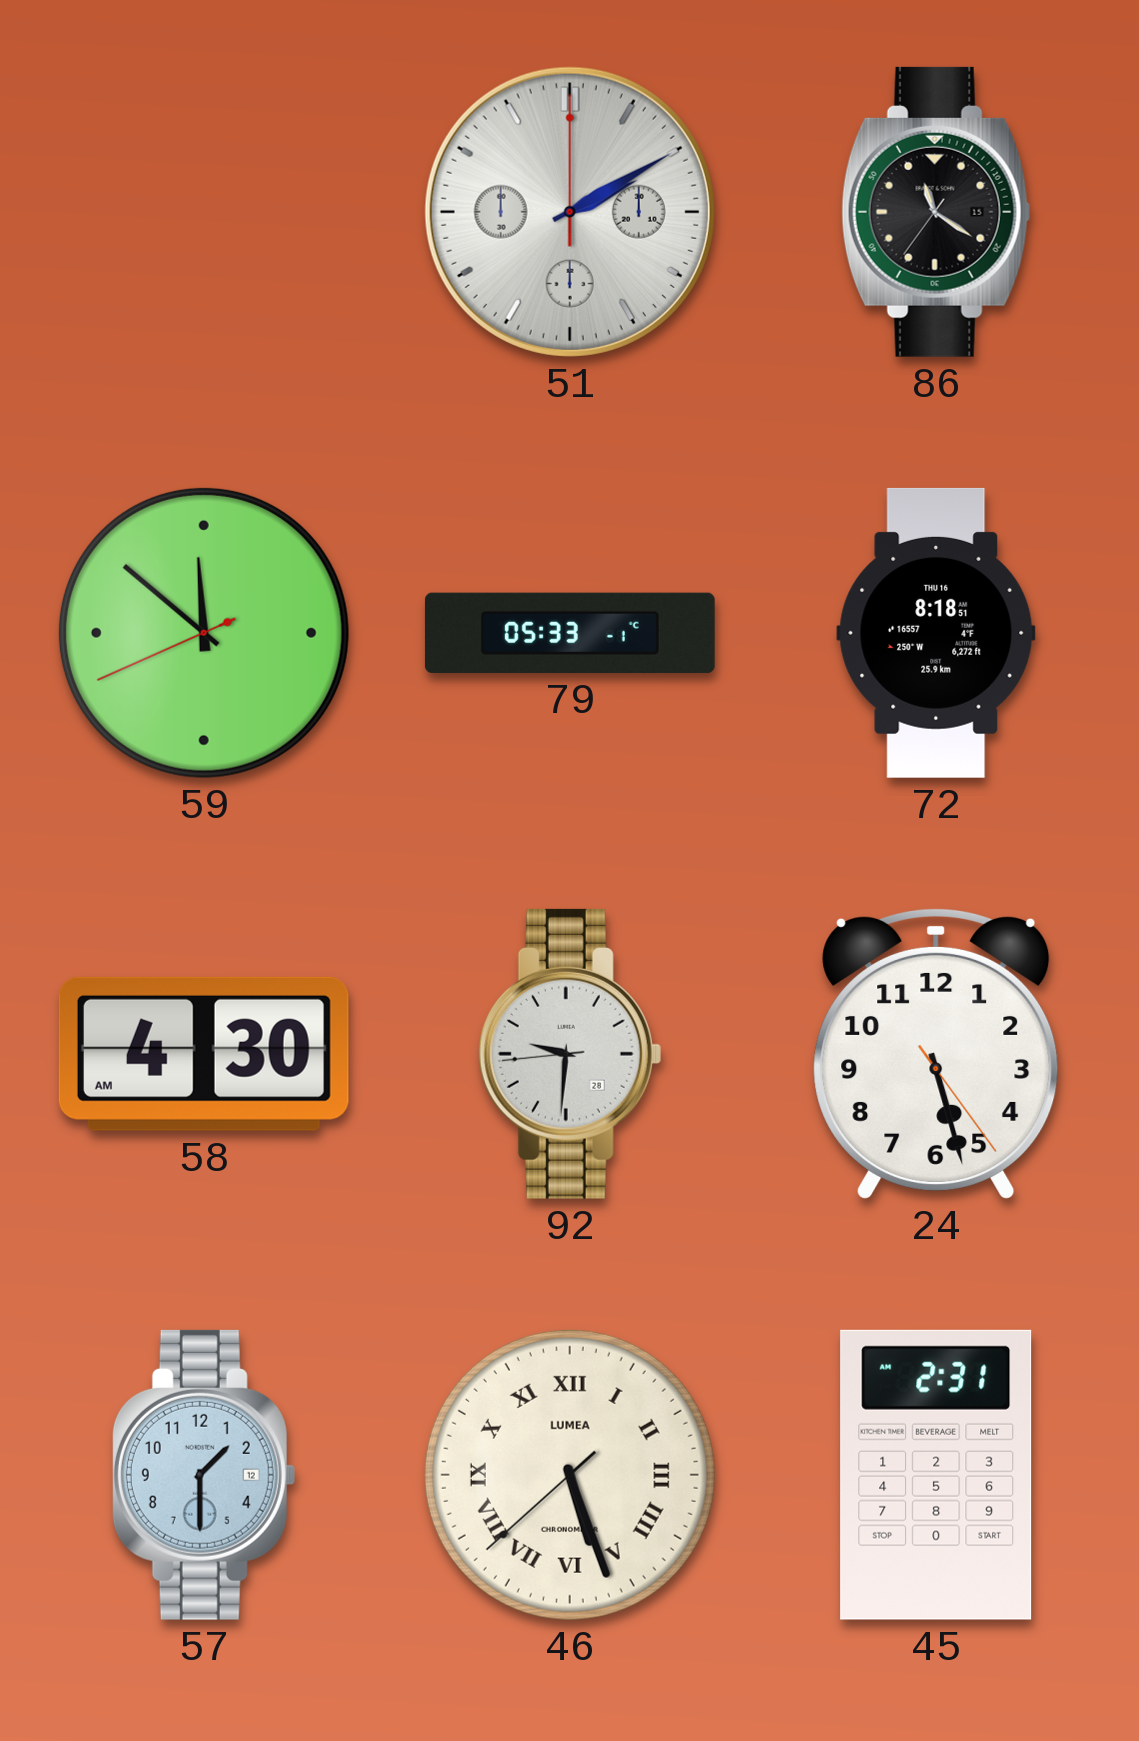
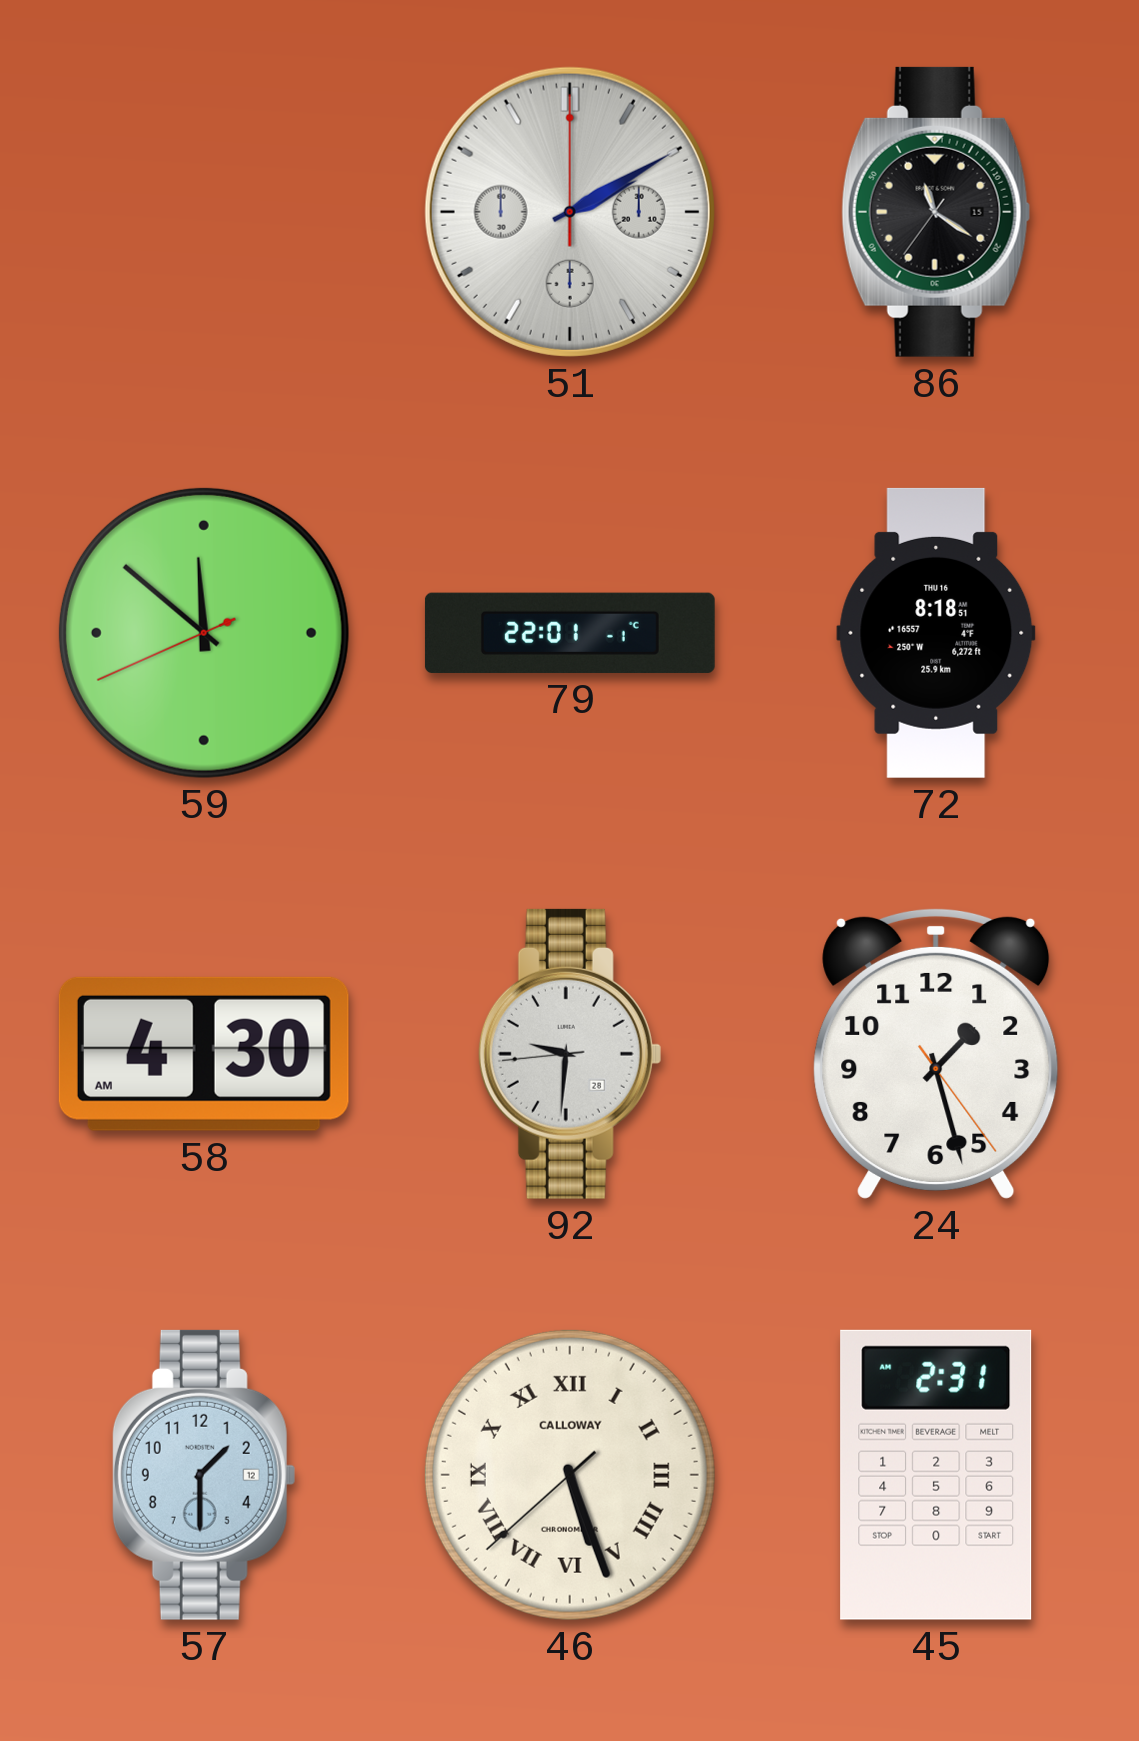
79: 05:33 -> 22:01 (570, 633)
24: 5:27 -> 1:27 (936, 1053)
46 brand: LUMEA -> CALLOWAY (570, 1475)
